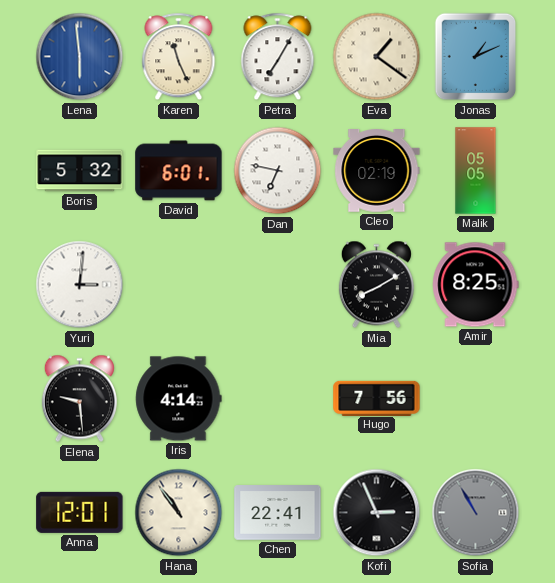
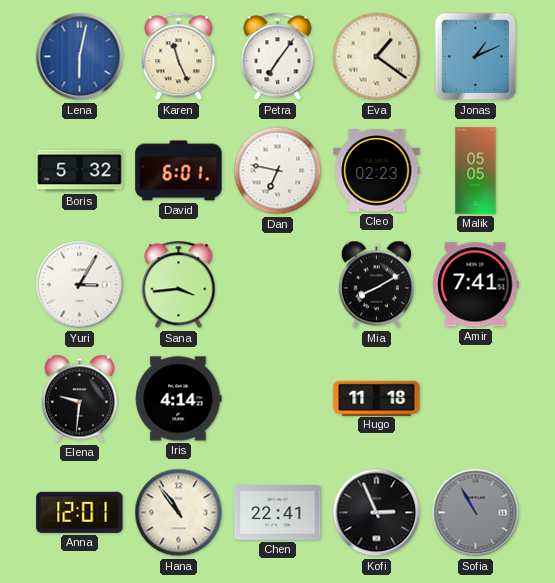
Lena: 5:59 -> 6:02 (80, 57)
Petra: 7:05 -> 7:06 (278, 57)
Cleo: 02:19 -> 02:23 (377, 171)
Yuri: 3:01 -> 3:05 (80, 285)
Sana: none -> 3:44 (179, 285)
Amir: 8:25 -> 7:41 (476, 285)
Elena: 9:29 -> 9:31 (79, 399)
Hugo: 7:56 -> 11:18 (377, 398)
